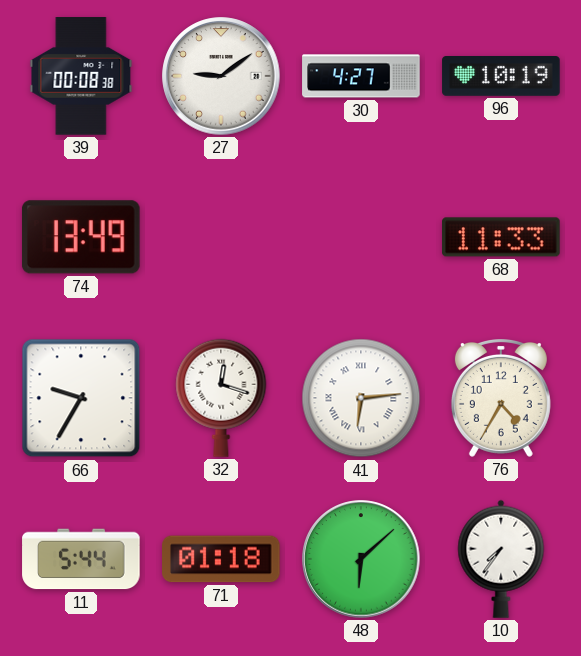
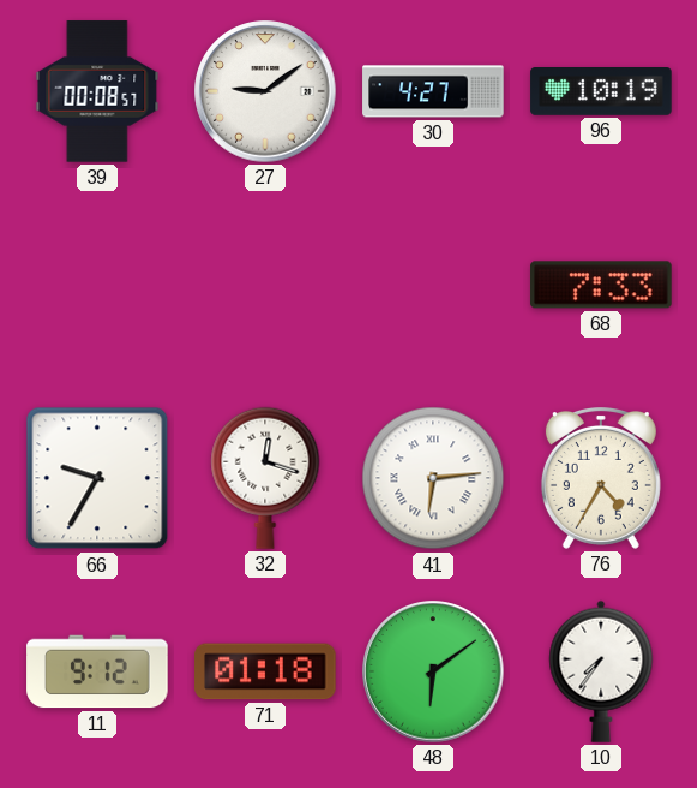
39: 00:08:38 -> 00:08:57 (97, 91)
74: 13:49 -> none (81, 237)
68: 11:33 -> 7:33 (601, 285)
11: 5:44 -> 9:12 (97, 671)
48: 6:08 -> 6:09 (433, 671)
